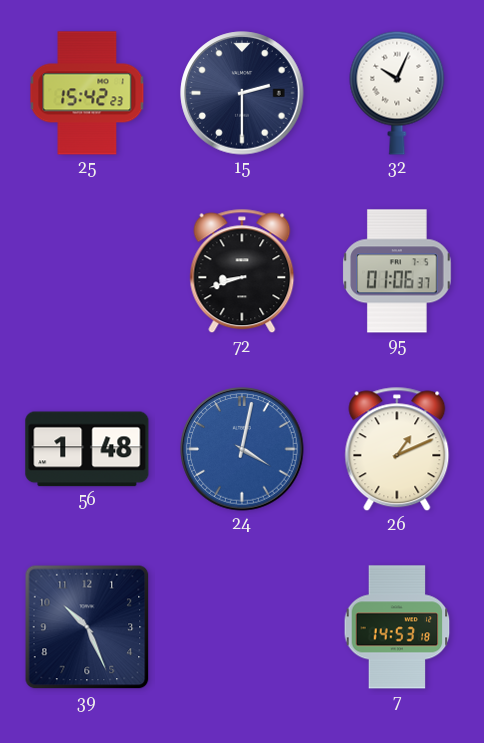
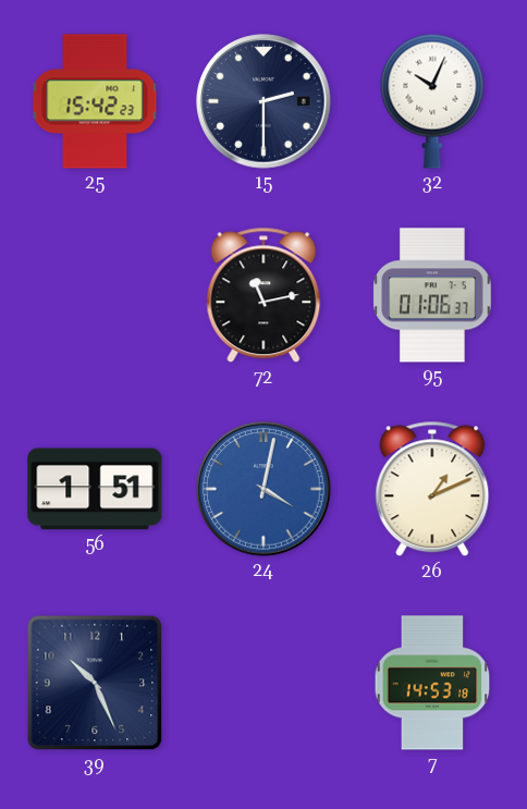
72: 8:42 -> 11:13 (263, 295)
56: 1:48 -> 1:51 (95, 489)
